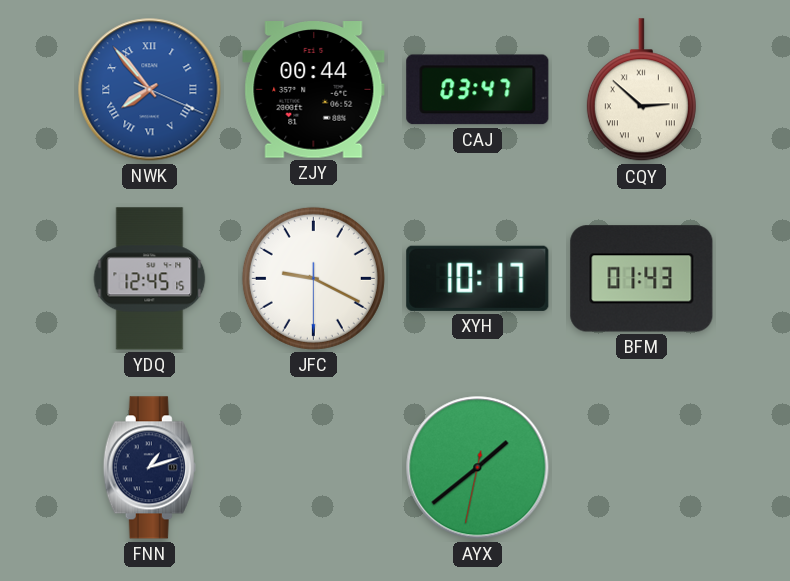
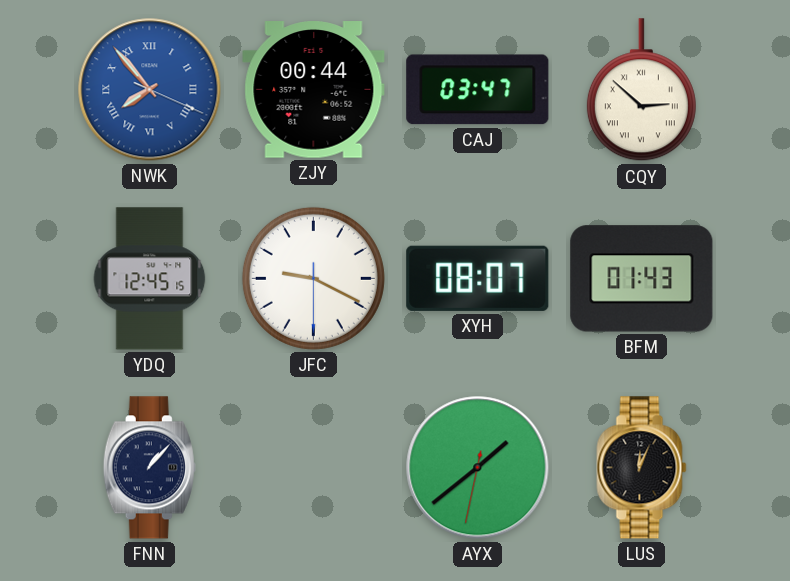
XYH: 10:17 -> 08:07 (478, 278)
FNN: 1:12 -> 1:07 (149, 468)
LUS: none -> 12:04 (642, 468)
